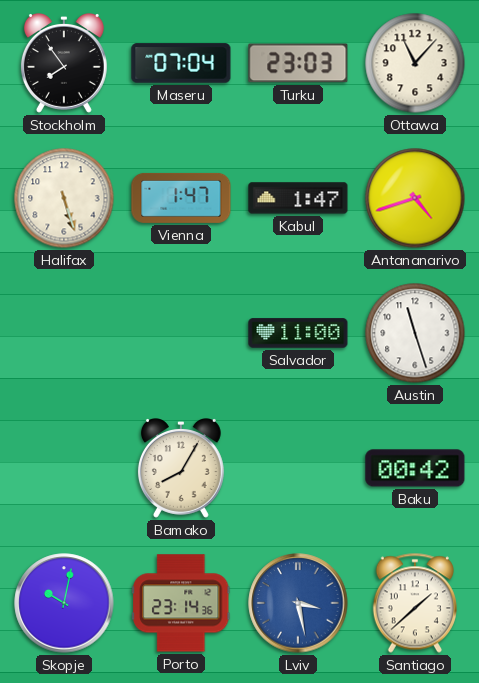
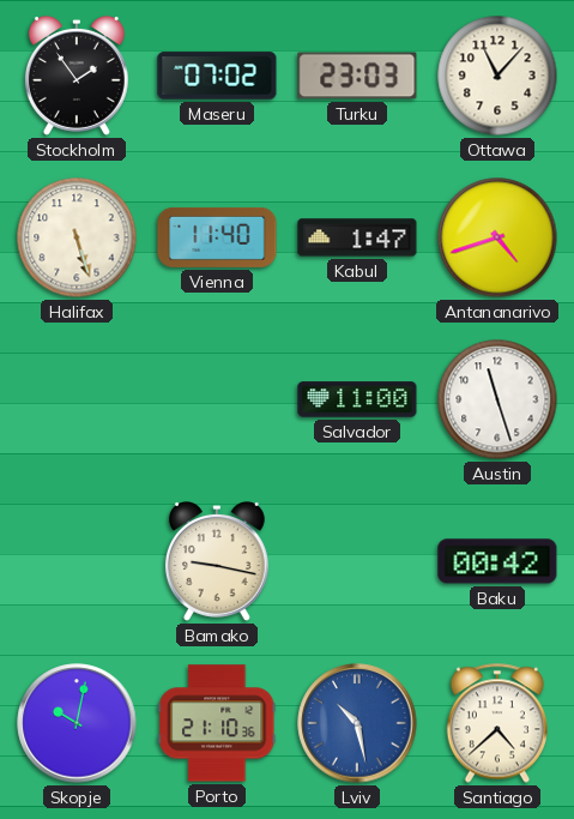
Stockholm: 7:54 -> 1:54 (77, 77)
Maseru: 07:04 -> 07:02 (217, 76)
Vienna: 1:47 -> 11:40 (217, 237)
Bamako: 8:05 -> 9:17 (217, 562)
Porto: 23:14 -> 21:10 (217, 723)
Lviv: 3:28 -> 10:28 (357, 723)
Santiago: 1:38 -> 4:38 (497, 723)
